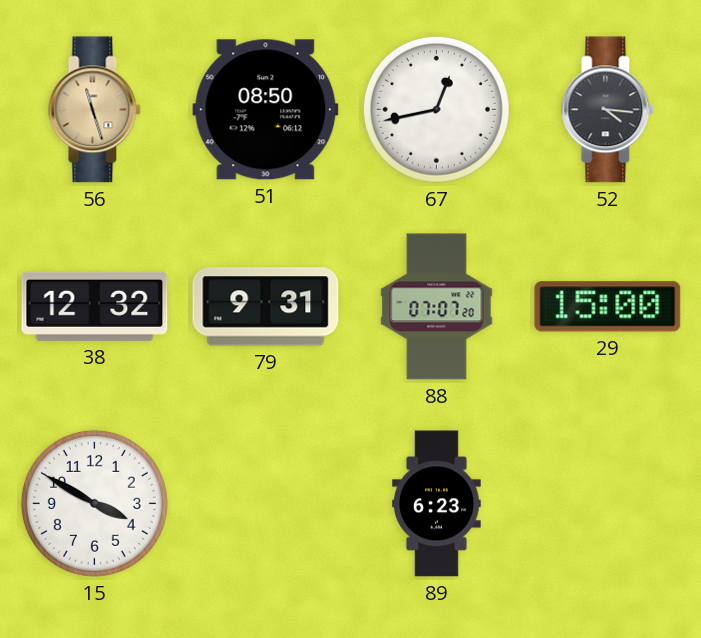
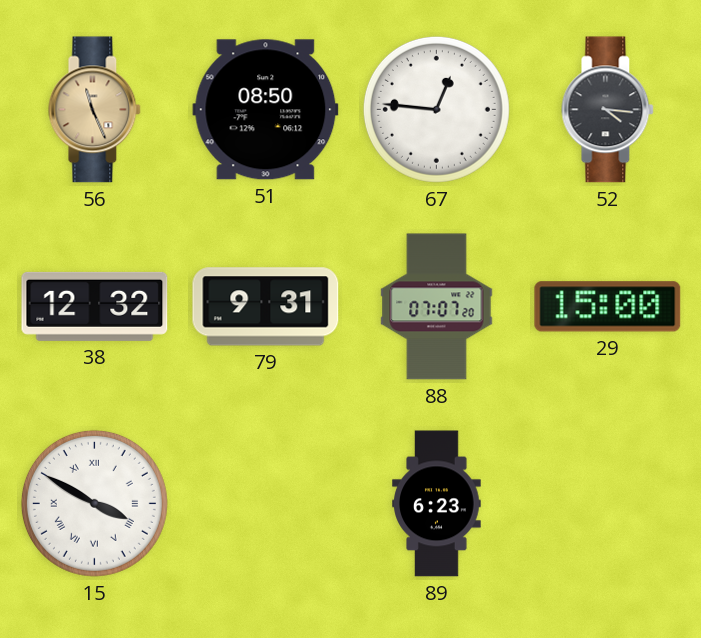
56: 11:27 -> 11:26 (95, 110)
67: 12:43 -> 12:46 (436, 109)
15 numerals: Arabic -> Roman (94, 503)
